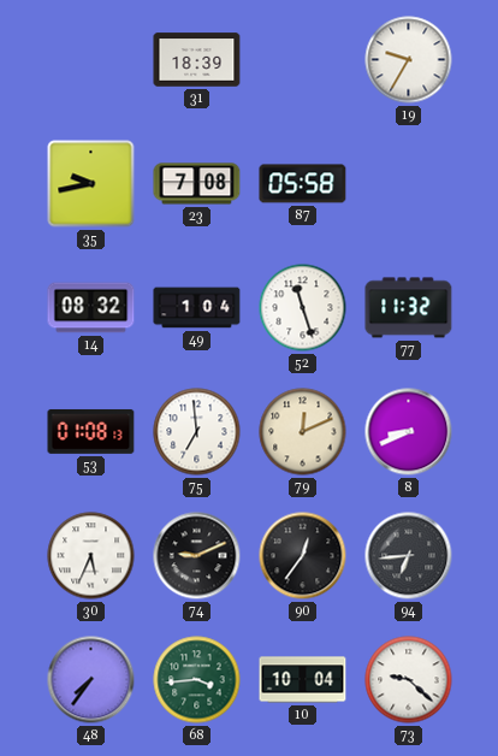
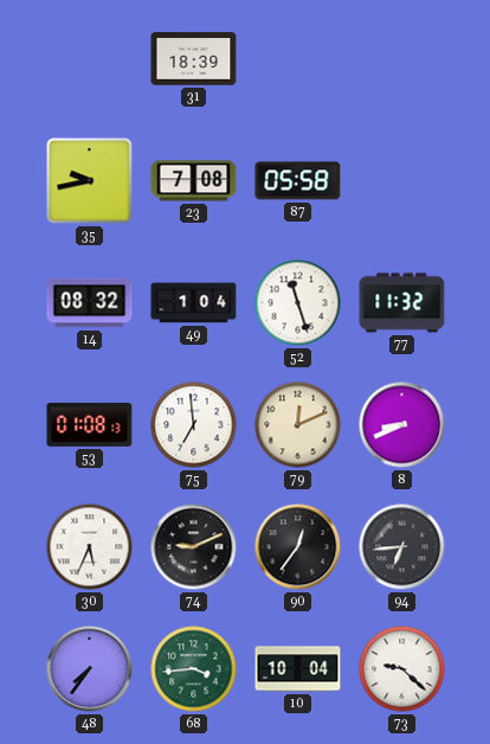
19: 9:35 -> none (409, 60)
